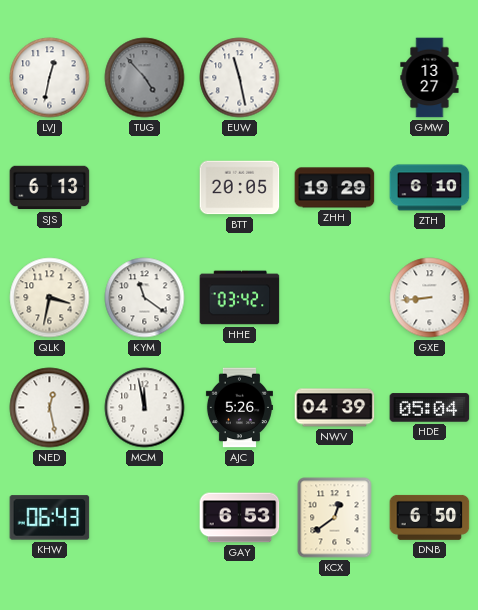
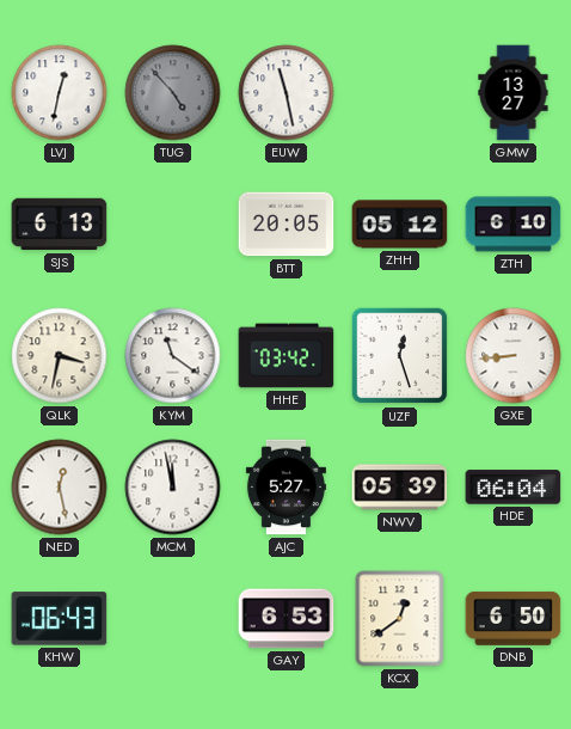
ZHH: 19:29 -> 05:12 (400, 225)
UZF: none -> 12:27 (400, 356)
AJC: 5:26 -> 5:27 (285, 488)
NWV: 04:39 -> 05:39 (400, 488)
HDE: 05:04 -> 06:04 (514, 488)
